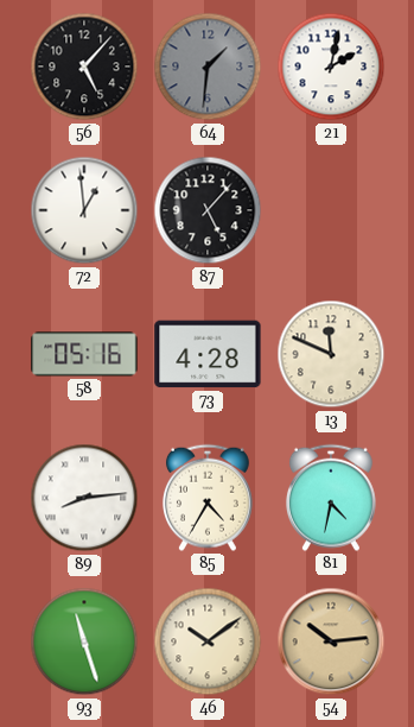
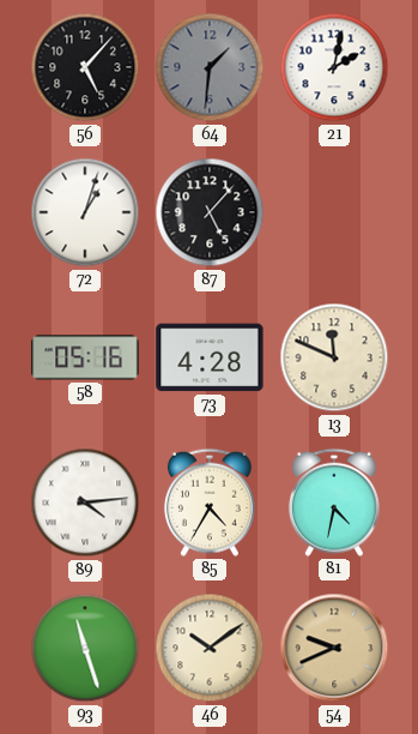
72: 12:59 -> 1:03 (85, 212)
89: 8:14 -> 4:14 (85, 503)
54: 10:14 -> 9:41 (334, 648)
